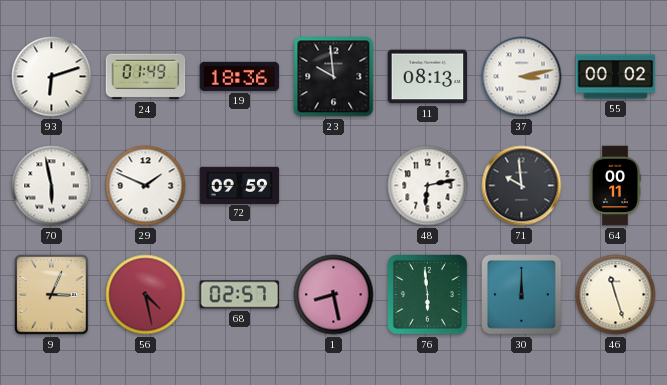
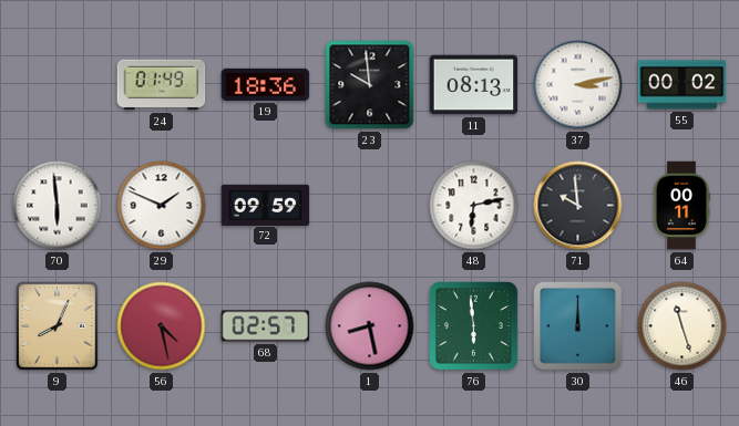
93: 6:12 -> none (52, 77)
70: 5:58 -> 5:59 (58, 206)
9: 3:04 -> 8:04 (58, 326)
